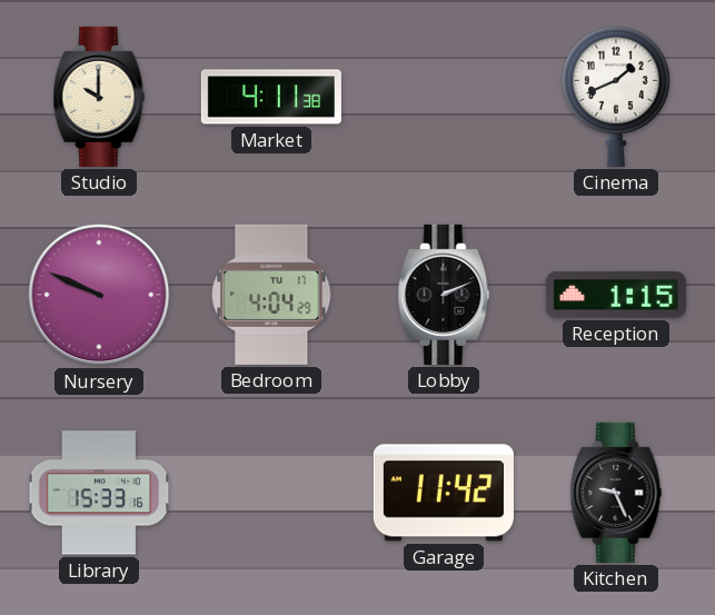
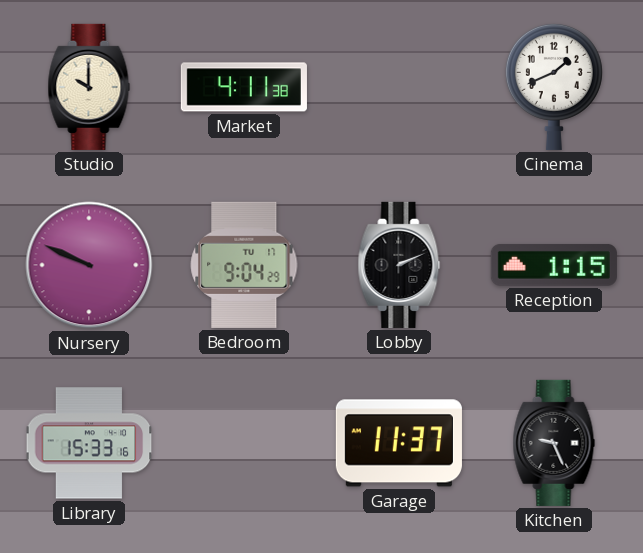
Bedroom: 4:04 -> 9:04 (244, 265)
Garage: 11:42 -> 11:37 (399, 443)
